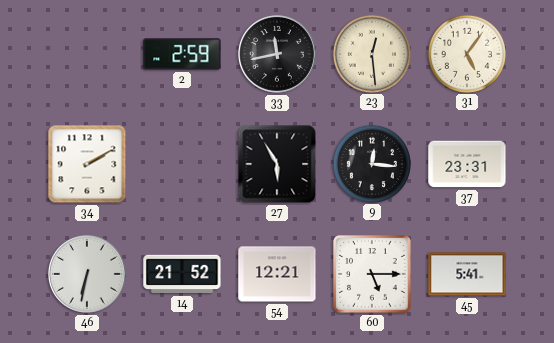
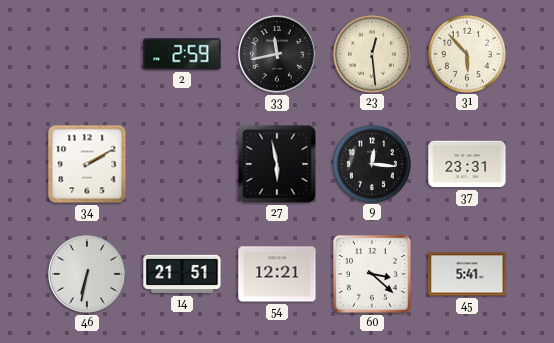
31: 5:06 -> 5:53 (466, 53)
27: 5:55 -> 5:58 (277, 164)
14: 21:52 -> 21:51 (182, 274)
60: 5:15 -> 3:22 (372, 274)
